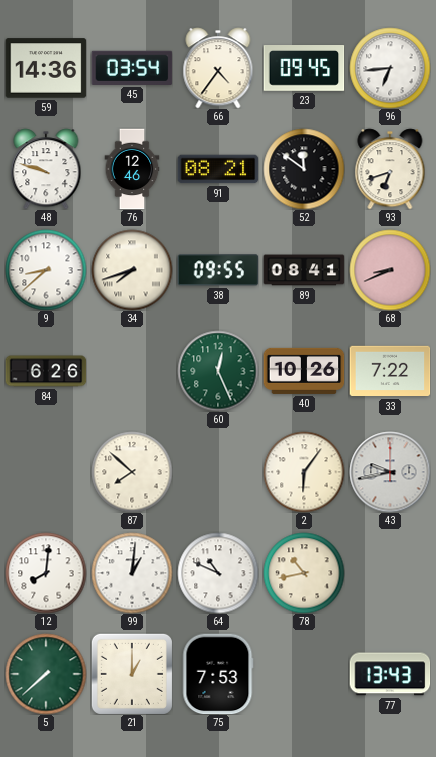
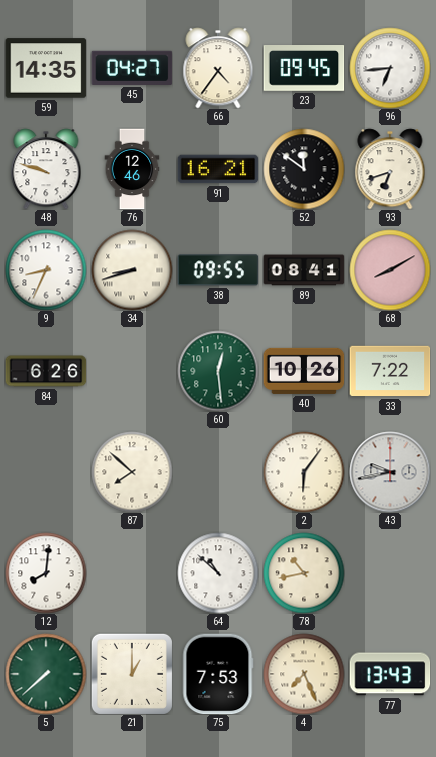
59: 14:36 -> 14:35 (46, 68)
45: 03:54 -> 04:27 (132, 68)
91: 08:21 -> 16:21 (218, 169)
9: 8:38 -> 8:34 (46, 270)
34: 7:42 -> 8:42 (132, 270)
68: 8:41 -> 8:10 (390, 270)
60: 12:26 -> 12:29 (218, 371)
99: 1:01 -> none (132, 573)
64: 10:49 -> 10:52 (218, 573)
4: none -> 7:26 (304, 674)
